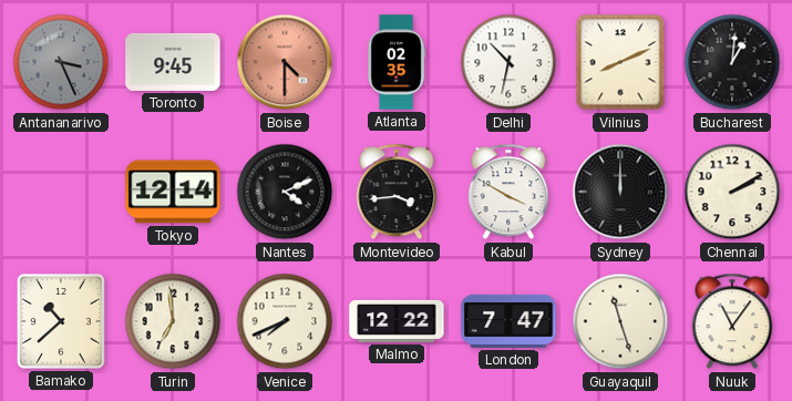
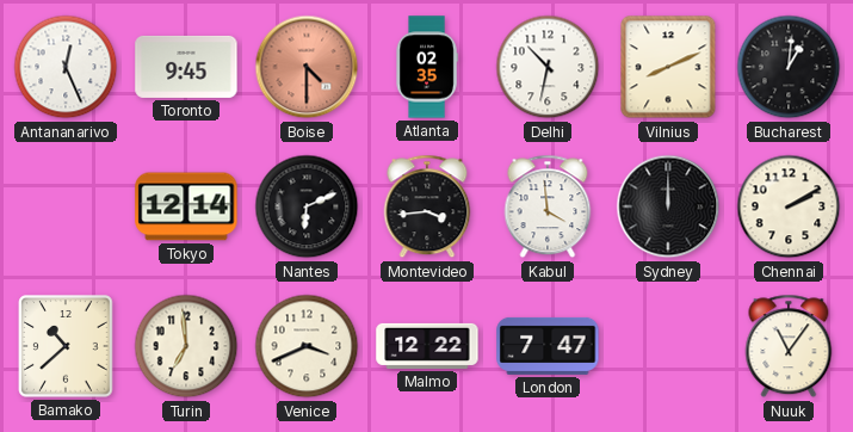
Antananarivo: 3:26 -> 12:26 (66, 67)
Antananarivo dial: grey -> white (66, 67)
Nantes: 4:11 -> 6:11 (307, 206)
Kabul: 3:50 -> 3:59 (548, 206)
Venice: 7:41 -> 3:41 (307, 346)
Guayaquil: 11:27 -> none (620, 321)
